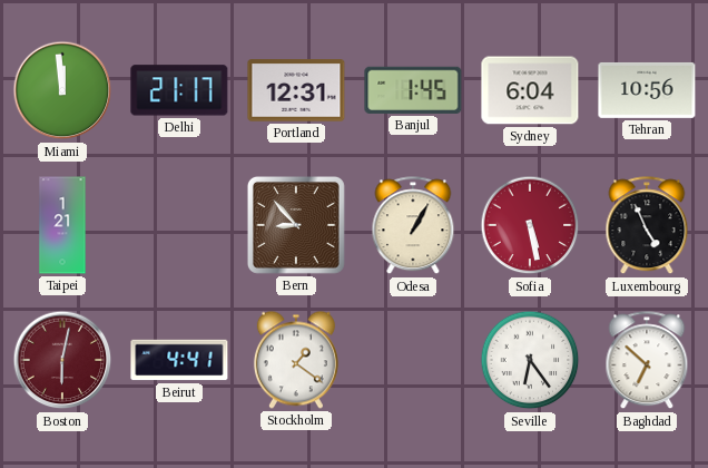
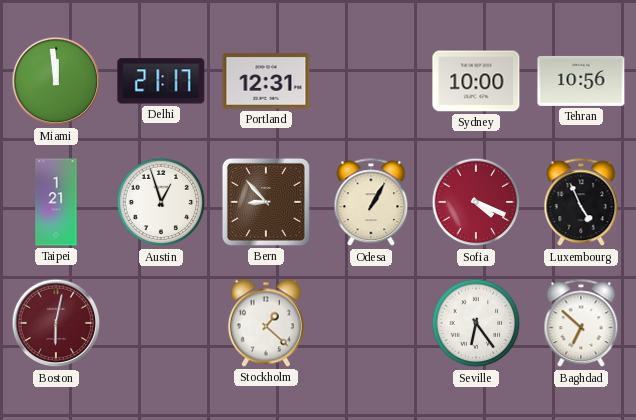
Banjul: 1:45 -> none (413, 90)
Sydney: 6:04 -> 10:00 (476, 81)
Austin: none -> 12:57 (161, 202)
Sofia: 5:28 -> 4:19 (476, 202)
Beirut: 4:41 -> none (179, 360)
Stockholm: 1:21 -> 1:22 (266, 323)
